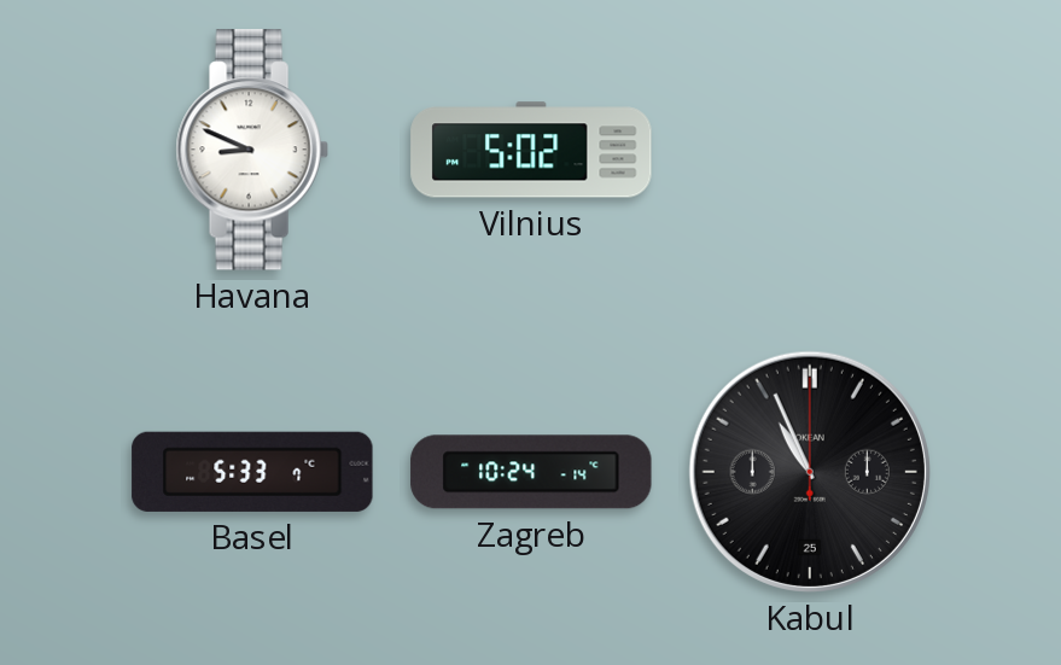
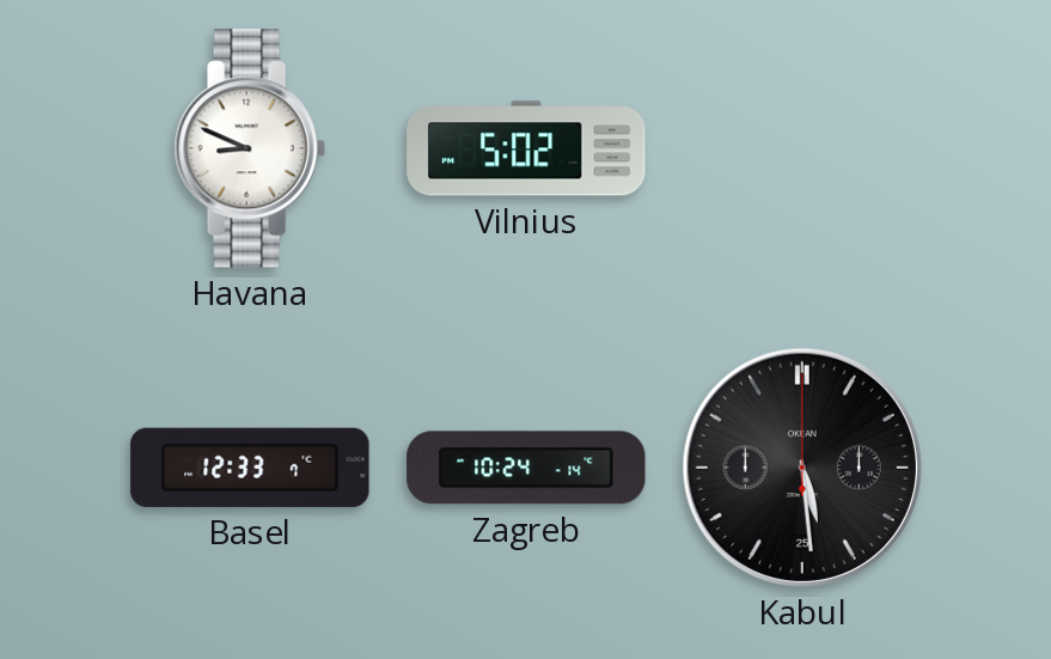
Basel: 5:33 -> 12:33 (250, 468)
Kabul: 10:56 -> 5:29 (802, 468)
